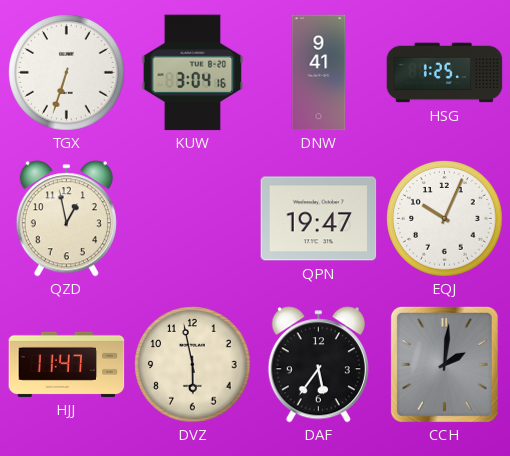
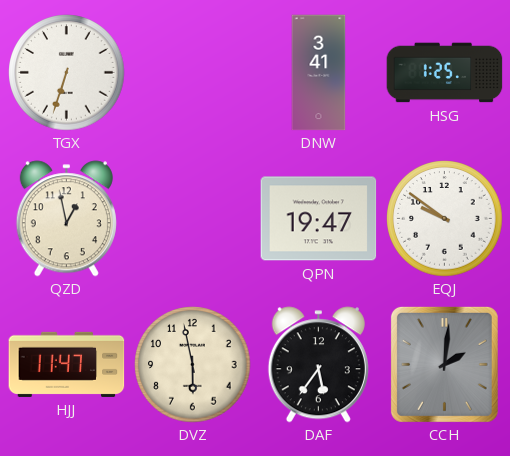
KUW: 3:04 -> none (193, 73)
DNW: 9:41 -> 3:41 (319, 73)
EQJ: 10:04 -> 9:51 (445, 219)
